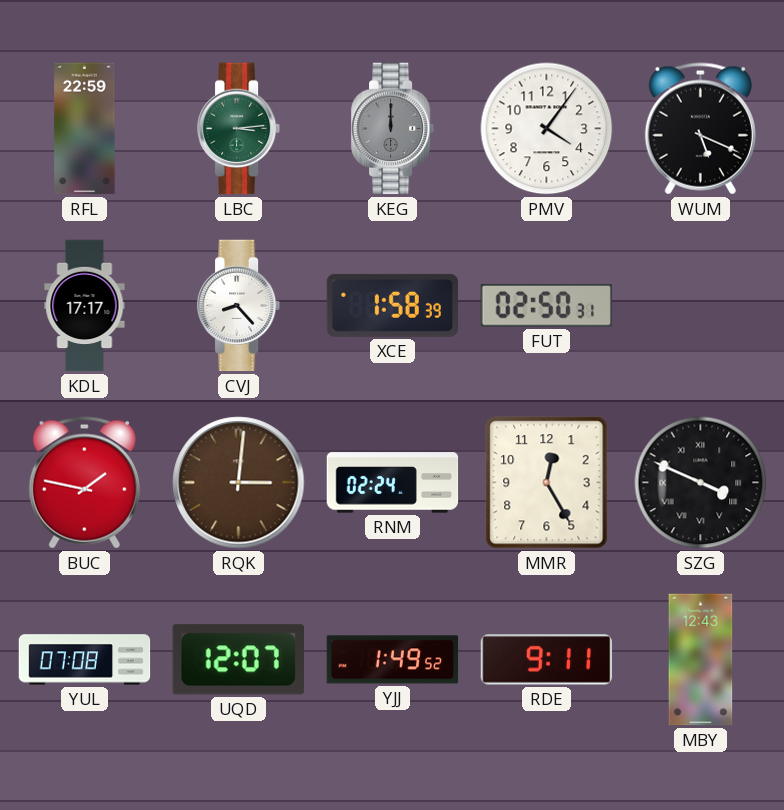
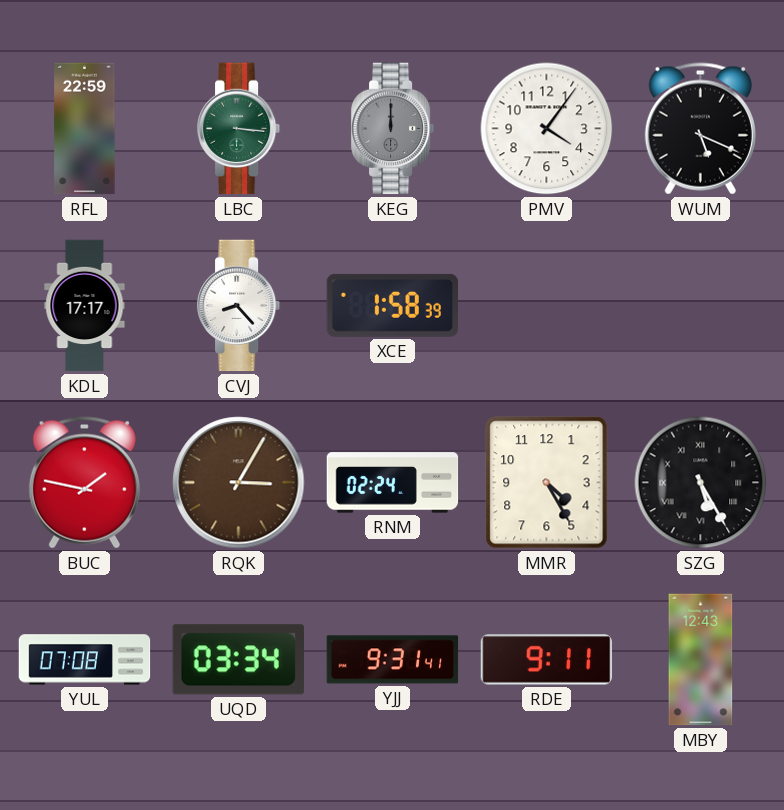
LBC: 3:14 -> 3:16 (239, 129)
FUT: 02:50 -> none (546, 306)
RQK: 3:01 -> 3:05 (239, 483)
MMR: 12:25 -> 4:25 (547, 483)
SZG: 3:49 -> 5:25 (701, 483)
UQD: 12:07 -> 03:34 (238, 660)
YJJ: 1:49 -> 9:31 (393, 660)
